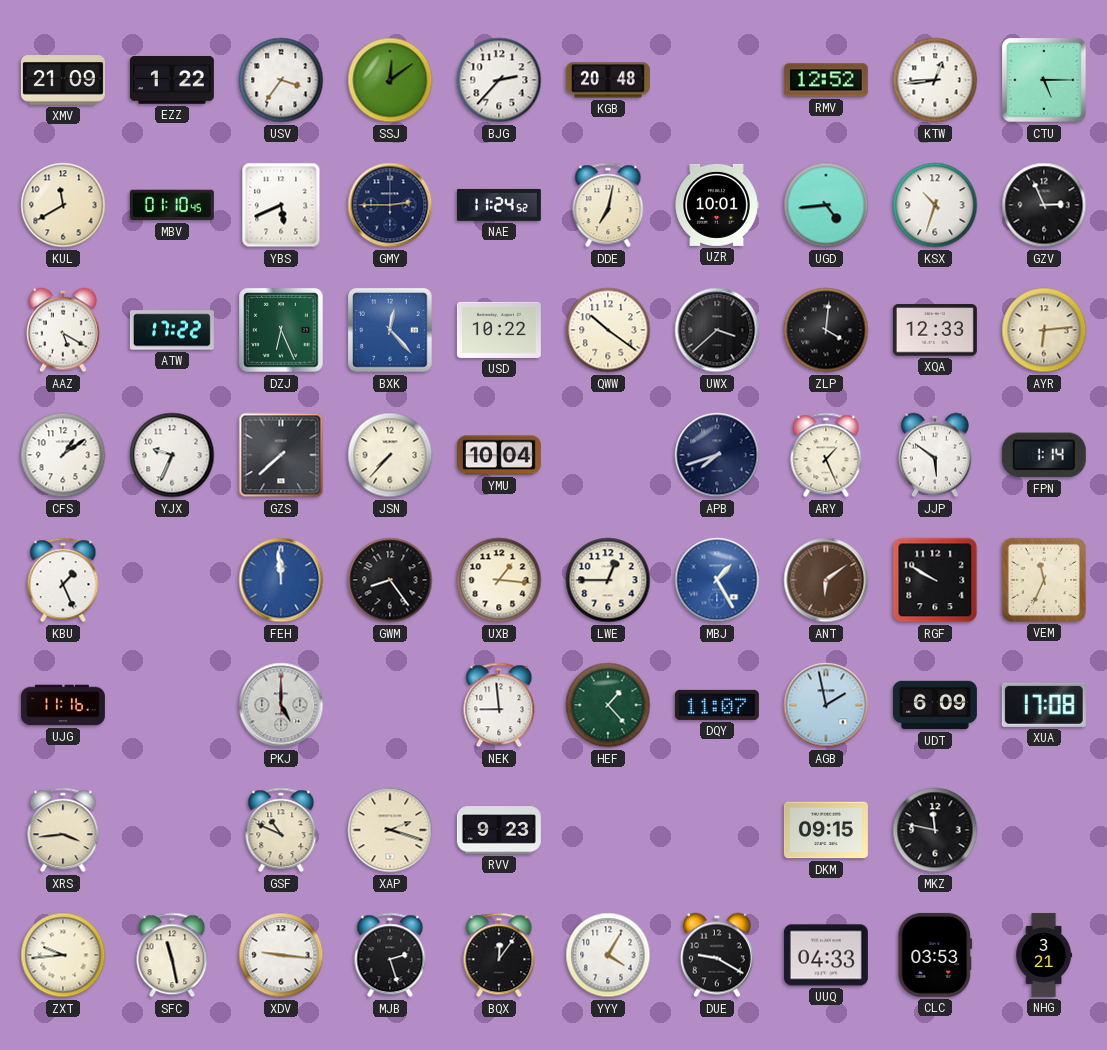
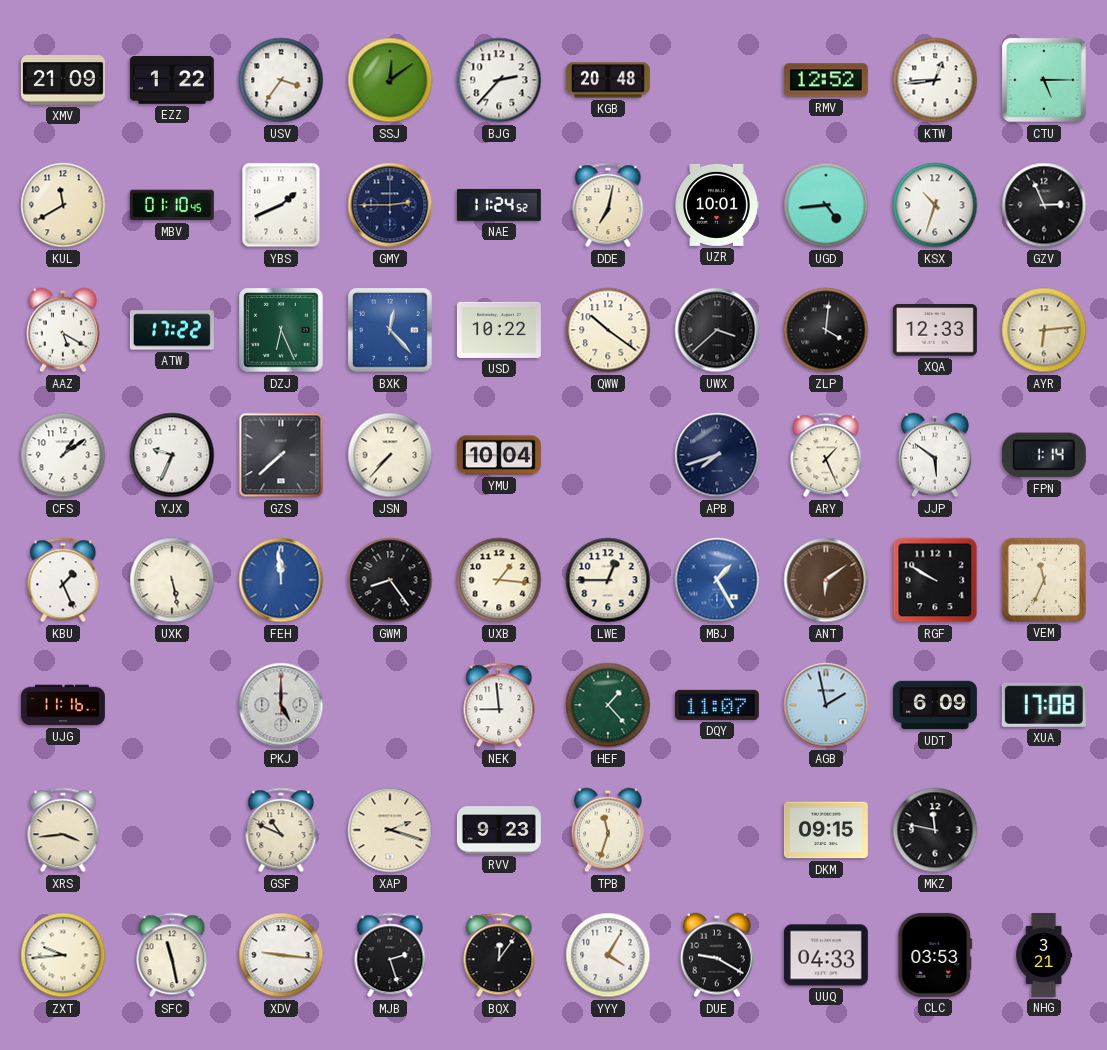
YBS: 5:41 -> 1:41 (281, 205)
UXK: none -> 5:28 (172, 580)
TPB: none -> 11:33 (608, 830)
